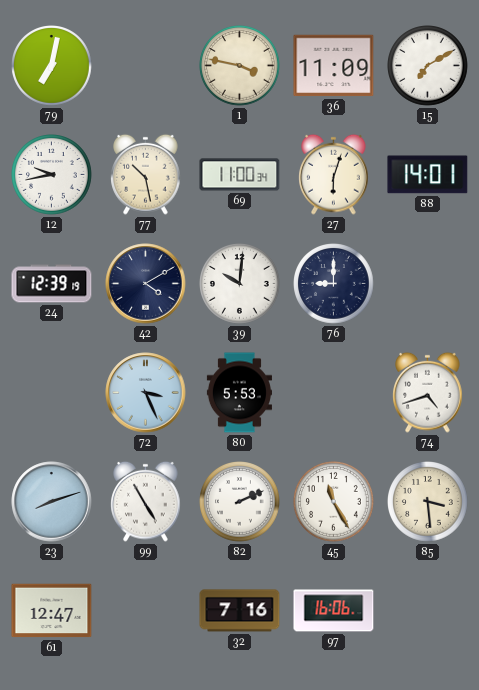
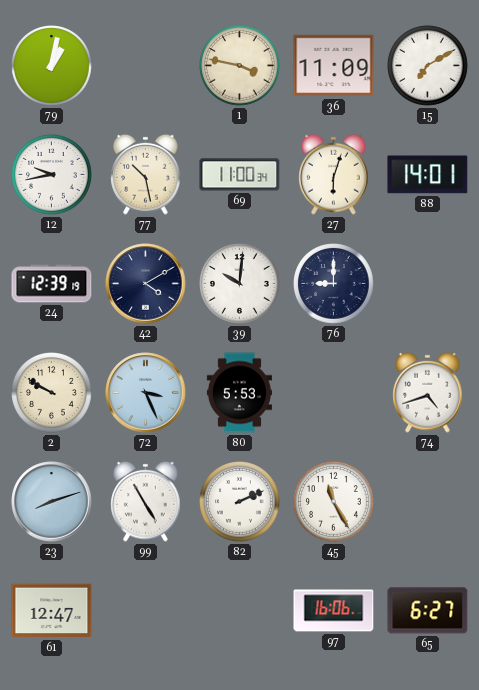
79: 7:02 -> 1:02 (52, 66)
2: none -> 9:50 (52, 393)
85: 3:29 -> none (428, 502)
32: 7:16 -> none (240, 611)
65: none -> 6:27 (428, 611)
